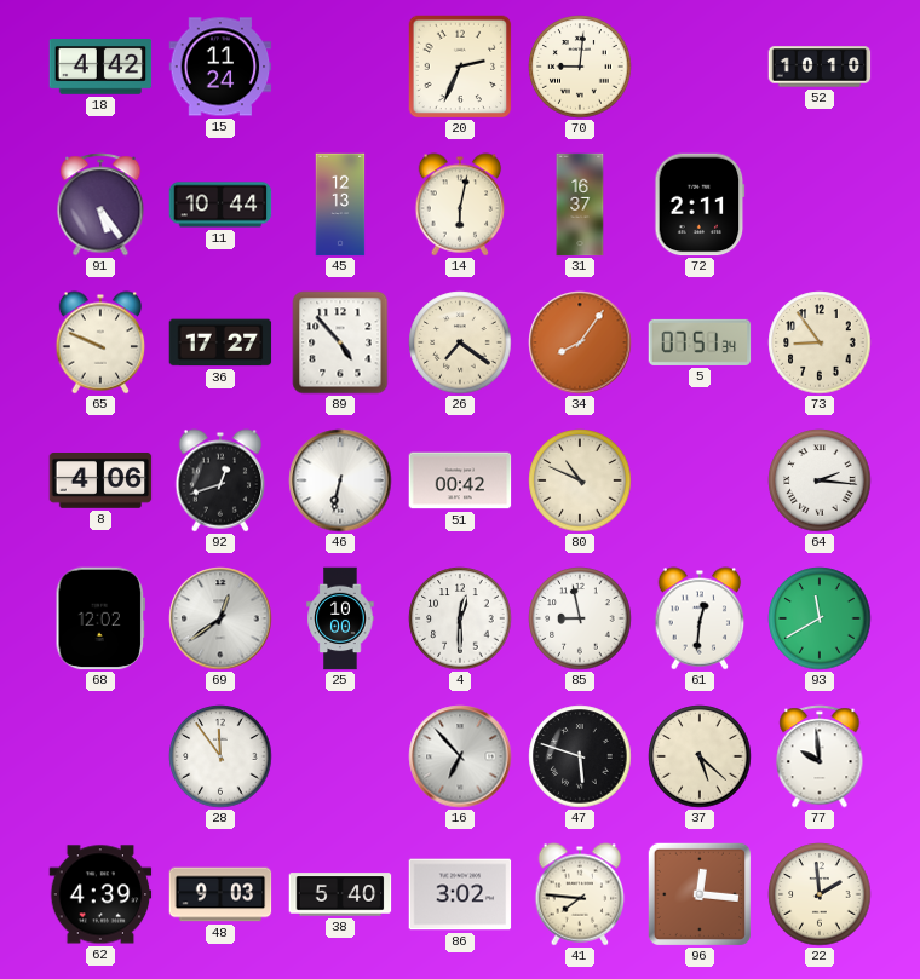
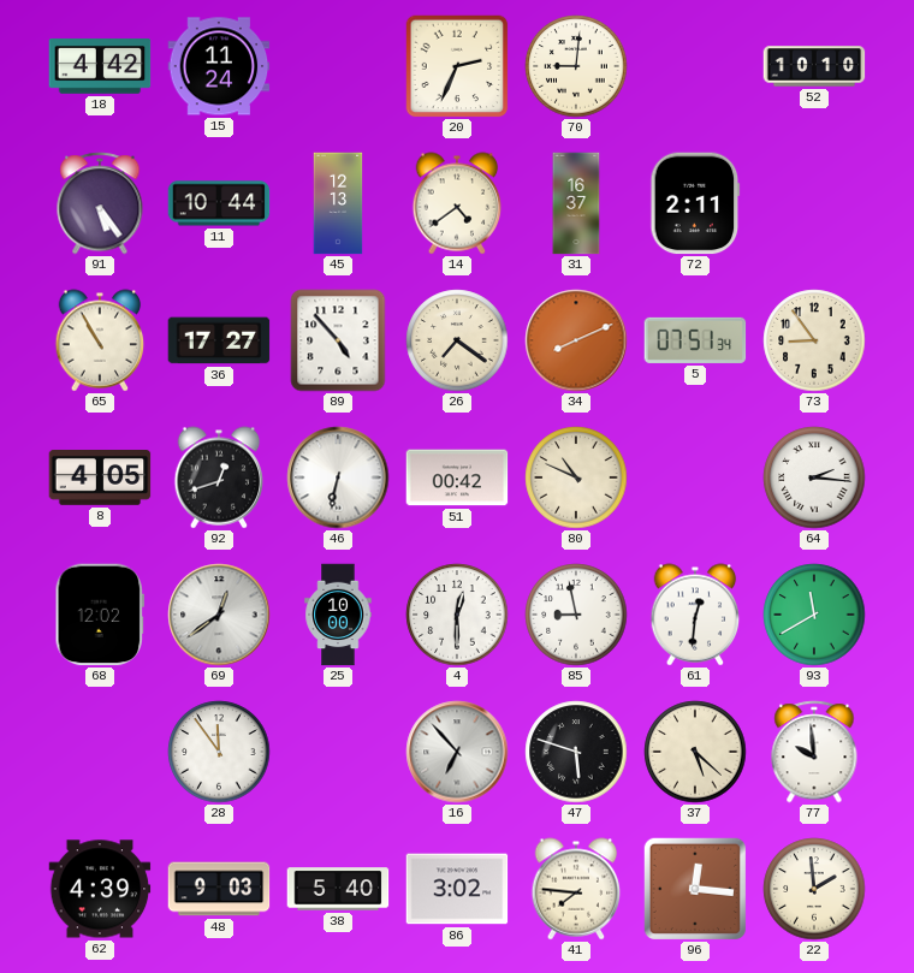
14: 6:02 -> 4:39 (457, 203)
65: 9:49 -> 10:55 (100, 340)
34: 8:06 -> 8:11 (576, 340)
8: 4:06 -> 4:05 (100, 479)
